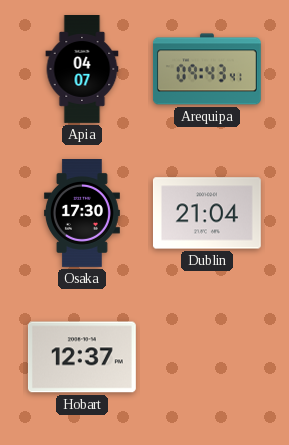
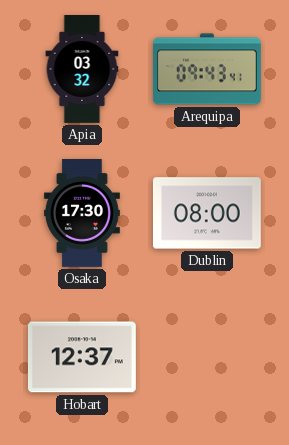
Apia: 04:07 -> 03:32 (82, 70)
Dublin: 21:04 -> 08:00 (207, 213)
